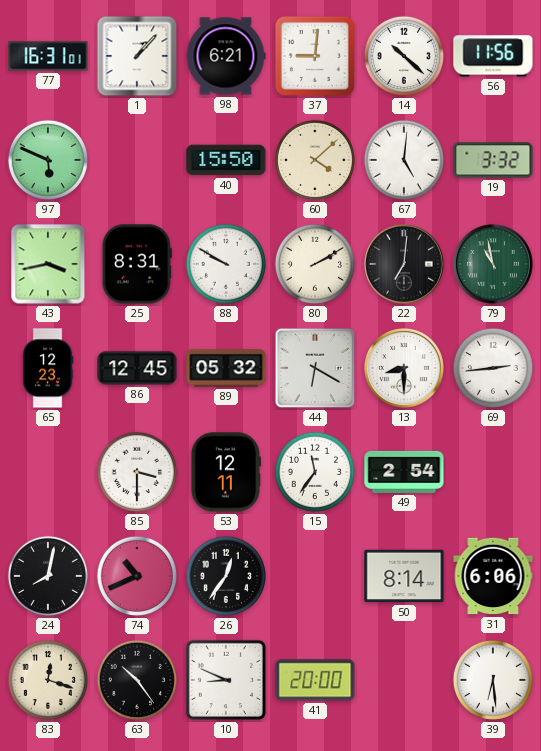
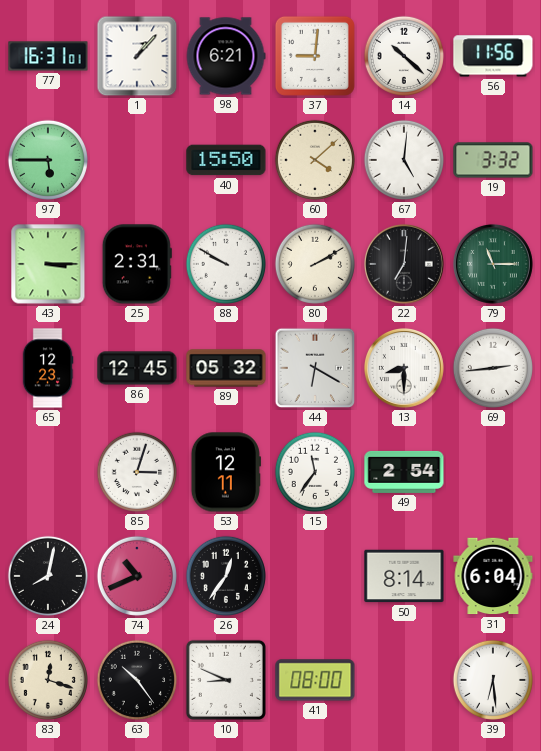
97: 5:49 -> 5:45 (48, 160)
43: 3:43 -> 3:15 (48, 264)
25: 8:31 -> 2:31 (137, 264)
79: 10:58 -> 11:15 (493, 264)
85: 3:30 -> 3:03 (137, 472)
31: 6:06 -> 6:04 (493, 576)
41: 20:00 -> 08:00 (315, 680)
